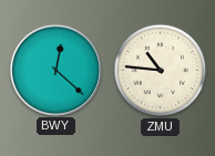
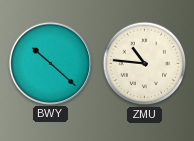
BWY: 12:22 -> 10:22 (50, 63)
